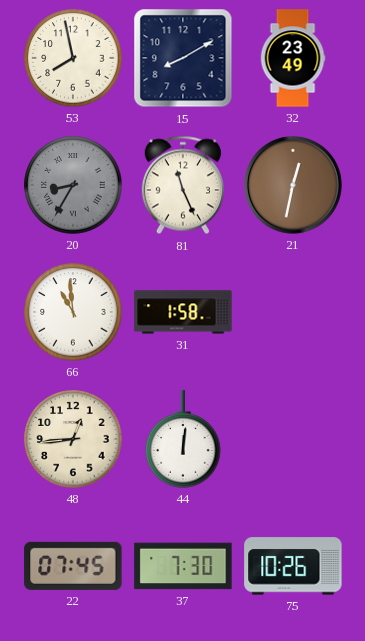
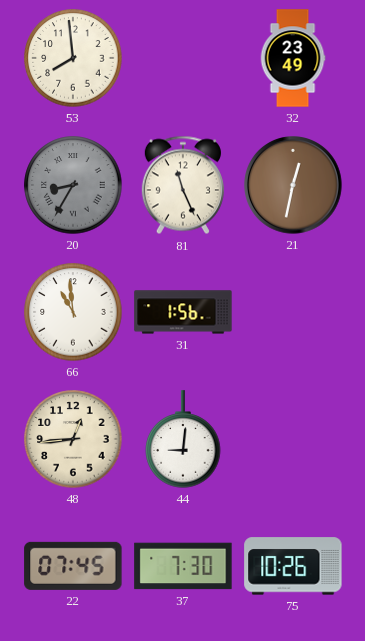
53: 7:58 -> 7:59 (73, 58)
15: 8:10 -> none (183, 58)
31: 1:58 -> 1:56 (183, 312)
44: 12:01 -> 9:01 (183, 439)
